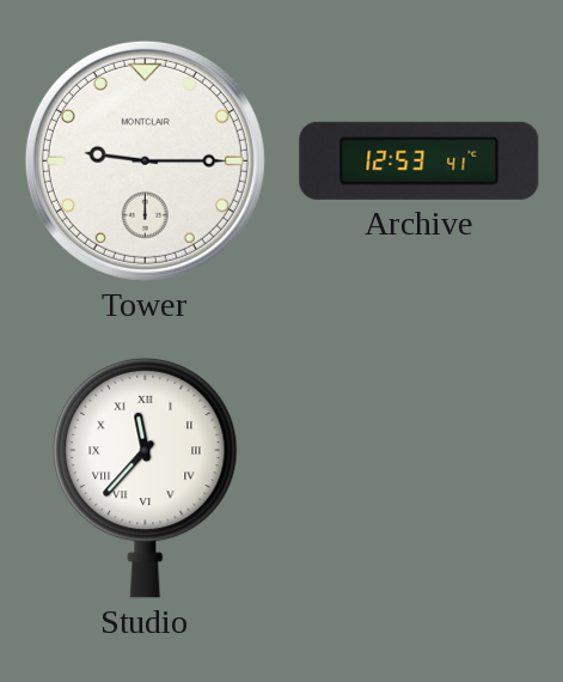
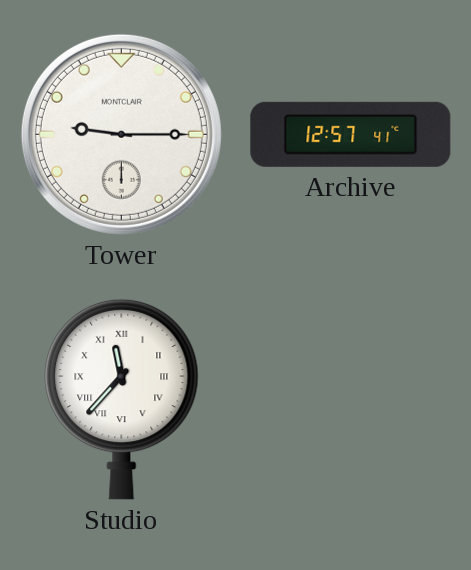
Archive: 12:53 -> 12:57 (351, 134)
